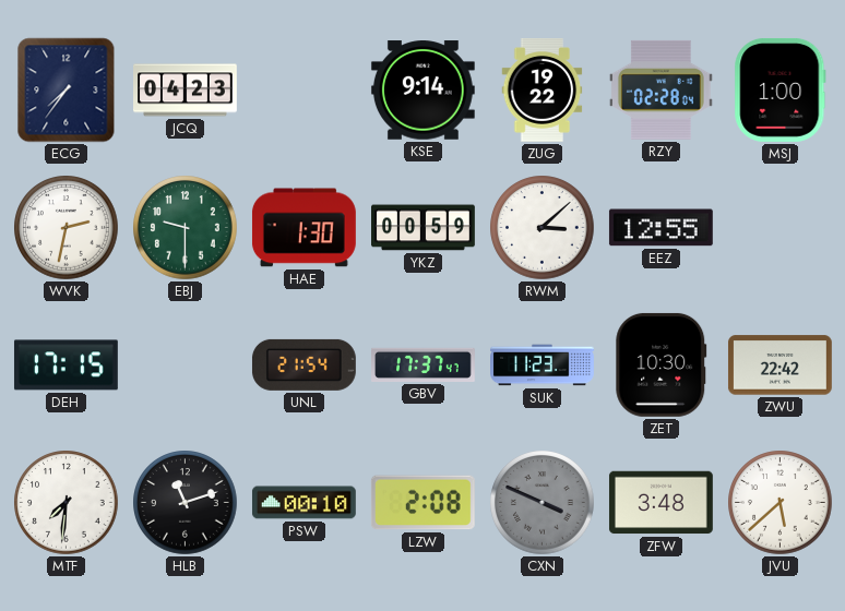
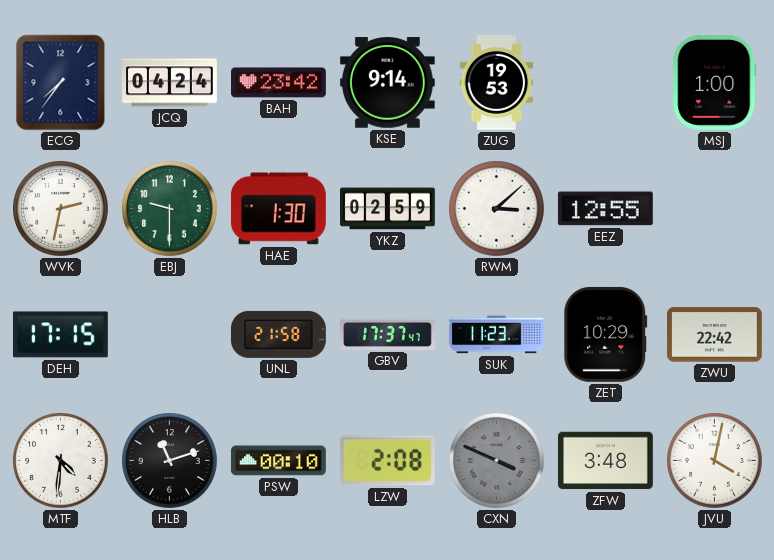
JCQ: 04:23 -> 04:24 (170, 83)
BAH: none -> 23:42 (279, 83)
ZUG: 19:22 -> 19:53 (497, 83)
RZY: 02:28 -> none (660, 89)
YKZ: 00:59 -> 02:59 (388, 209)
UNL: 21:54 -> 21:58 (278, 334)
ZET: 10:30 -> 10:29 (606, 334)
MTF: 7:31 -> 4:31 (61, 461)
JVU: 5:38 -> 4:02 (715, 461)
